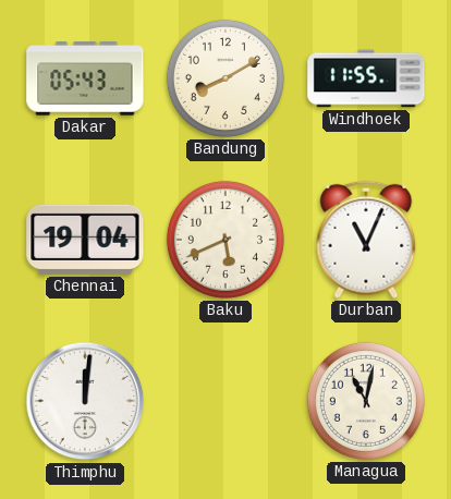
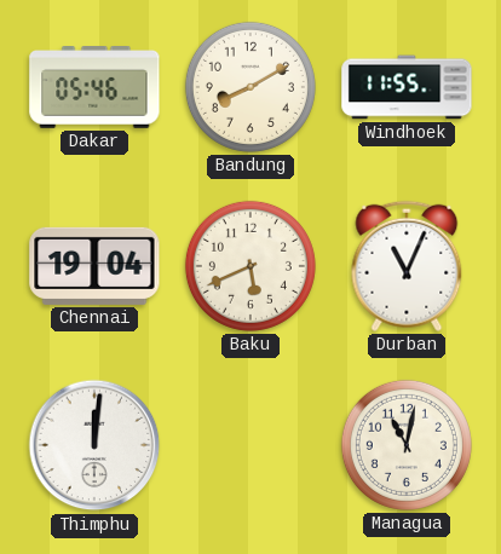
Dakar: 05:43 -> 05:46 (94, 88)
